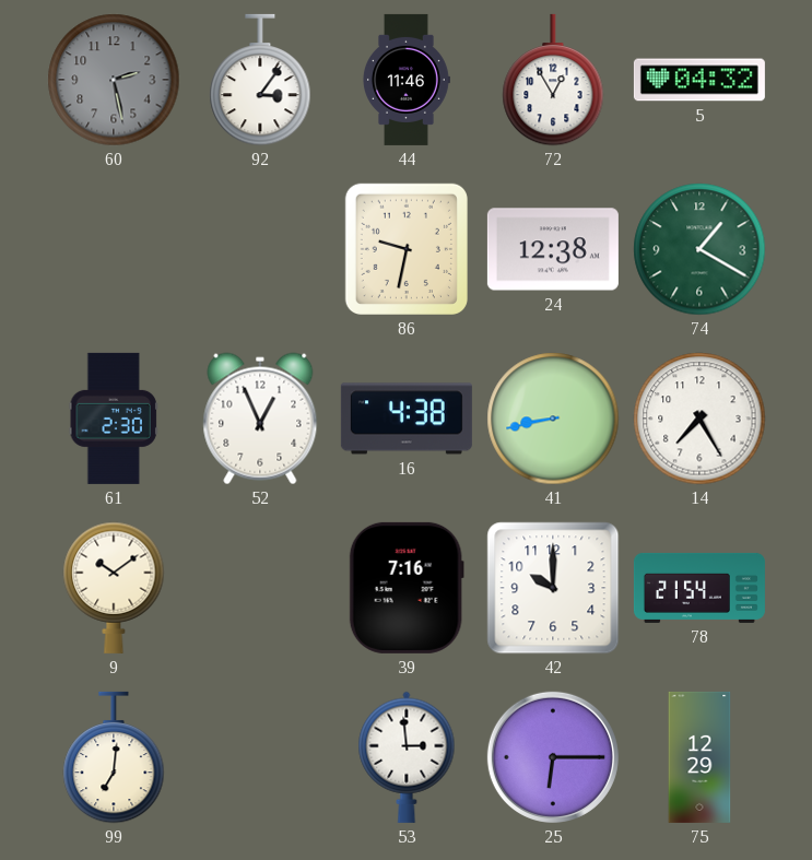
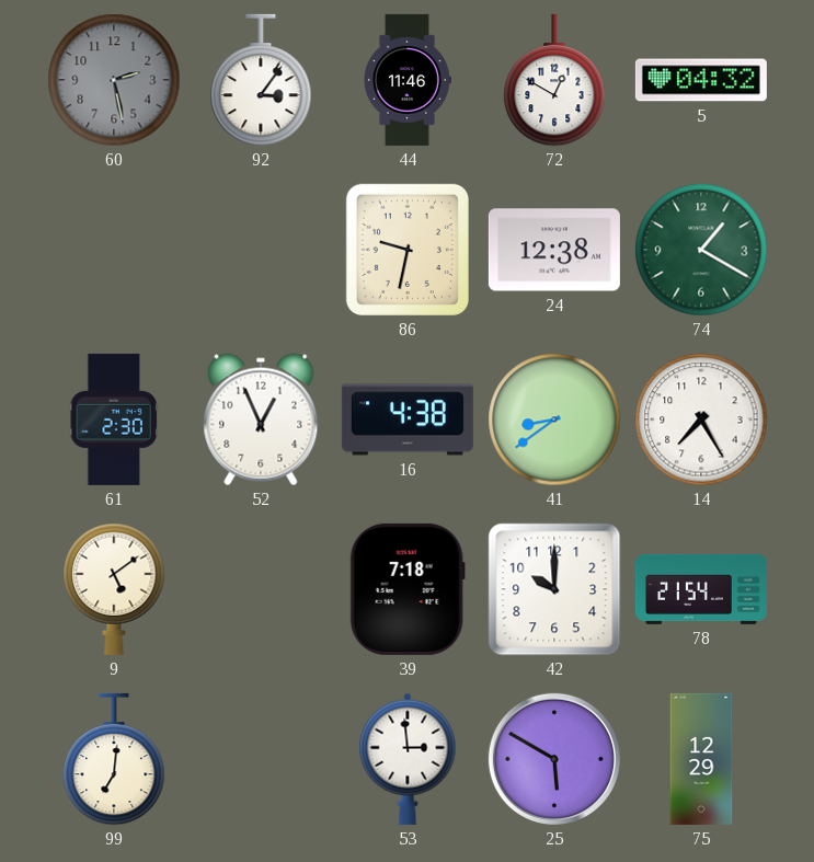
72: 12:55 -> 12:50 (554, 80)
41: 8:43 -> 8:39 (554, 419)
9: 10:09 -> 5:09 (114, 589)
39: 7:16 -> 7:18 (408, 589)
25: 6:15 -> 5:50 (554, 759)
